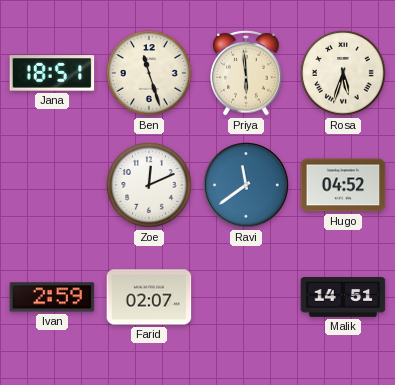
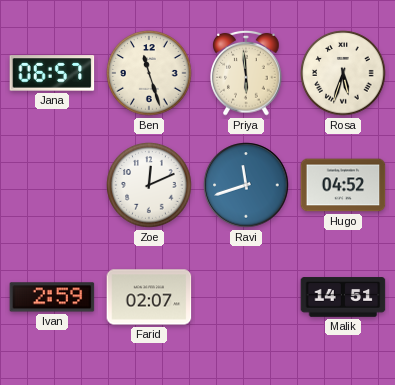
Jana: 18:51 -> 06:57 (52, 73)
Ravi: 11:39 -> 11:42 (246, 185)
